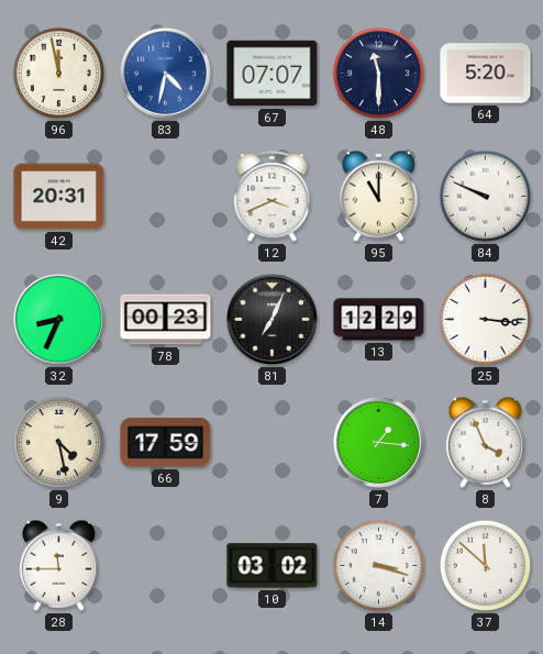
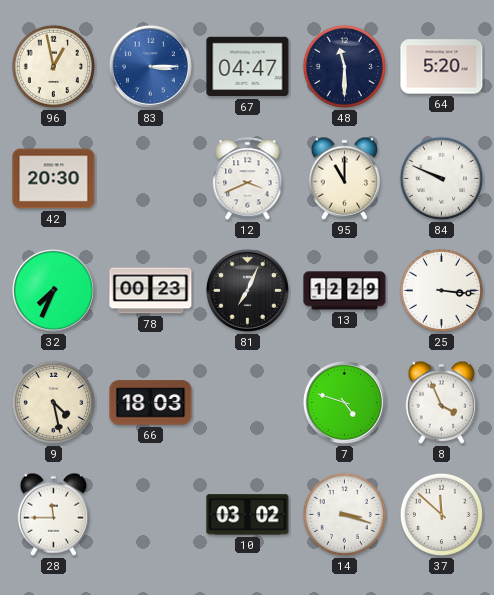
96: 11:58 -> 12:58 (53, 66)
83: 4:32 -> 3:15 (150, 66)
67: 07:07 -> 04:47 (248, 67)
42: 20:31 -> 20:30 (54, 179)
32: 8:34 -> 7:34 (53, 290)
66: 17:59 -> 18:03 (151, 403)
7: 1:16 -> 4:48 (344, 402)
